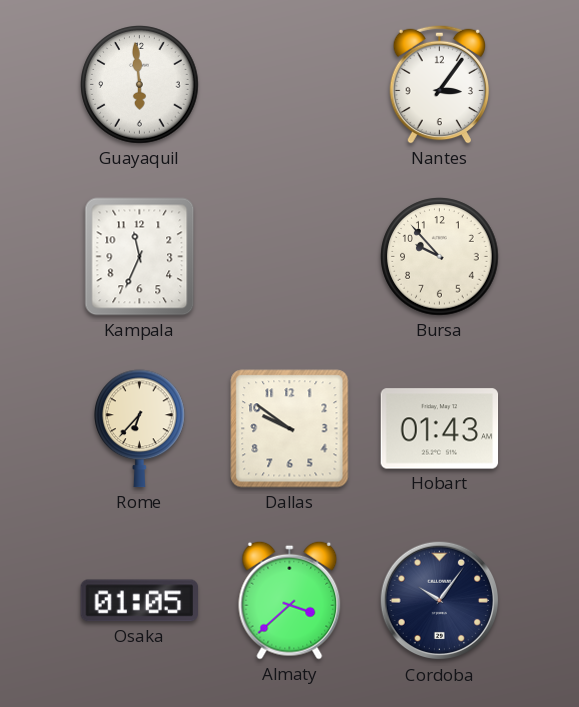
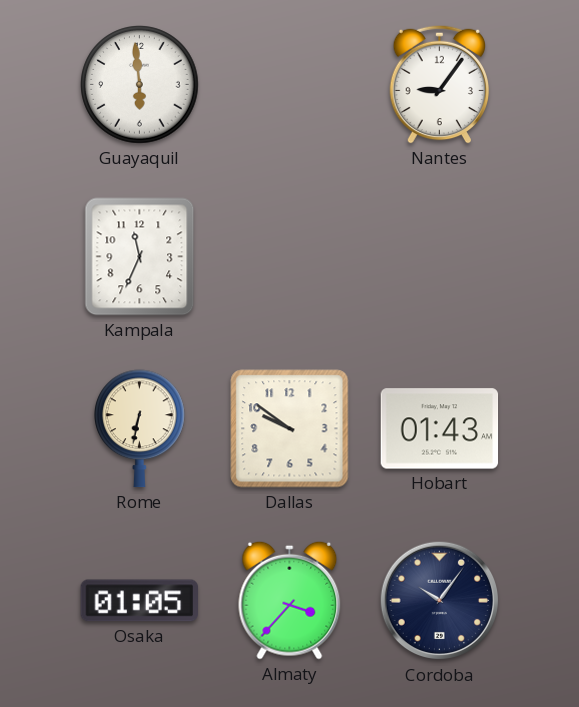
Nantes: 3:06 -> 9:06 (439, 84)
Bursa: 9:53 -> none (440, 257)
Rome: 6:37 -> 6:32 (140, 429)
Almaty: 3:38 -> 3:37 (290, 600)
